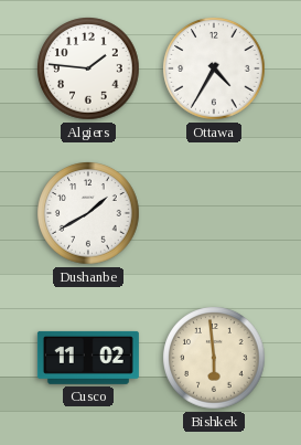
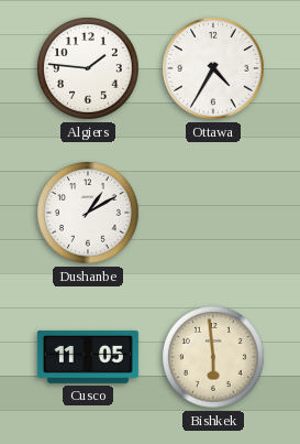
Dushanbe: 1:40 -> 1:10 (88, 213)
Cusco: 11:02 -> 11:05 (88, 357)
